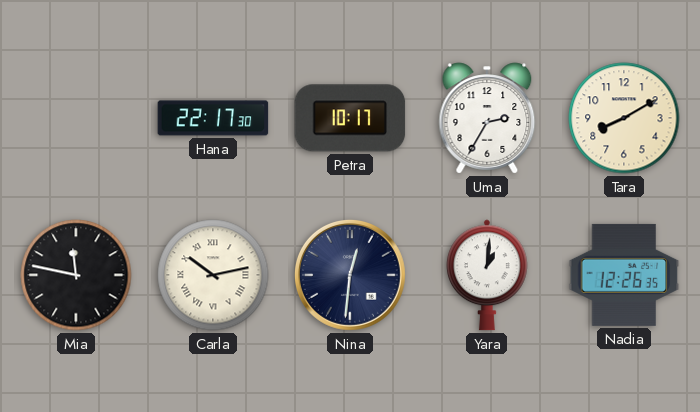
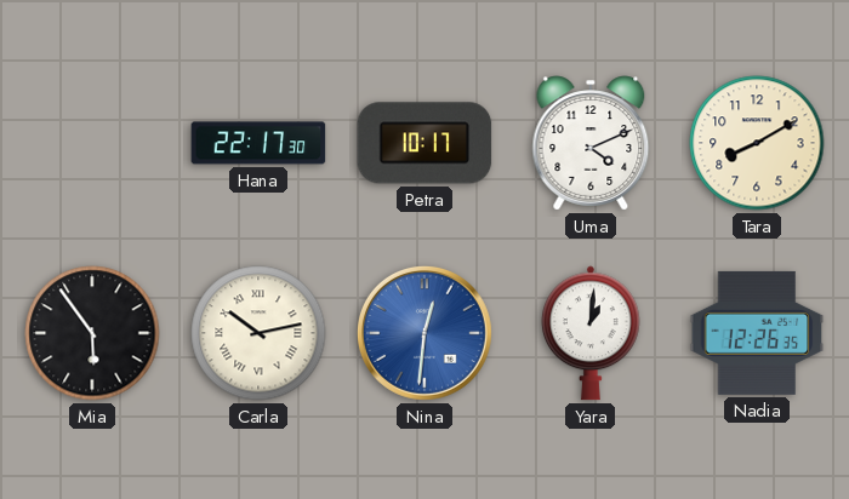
Uma: 2:35 -> 4:11 (591, 143)
Mia: 11:47 -> 5:54 (92, 333)
Nina dial: navy -> blue (424, 333)
